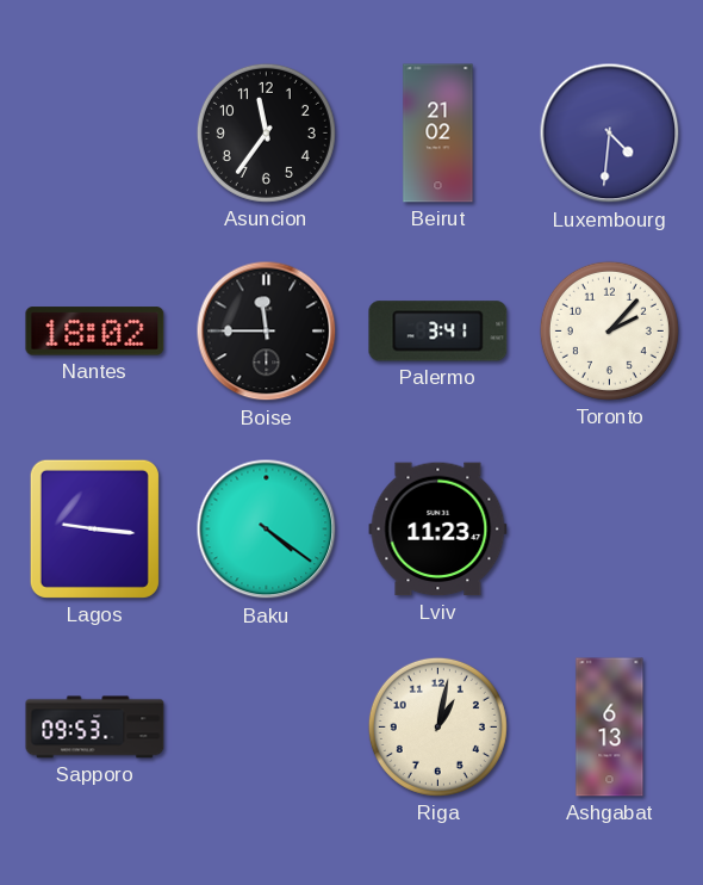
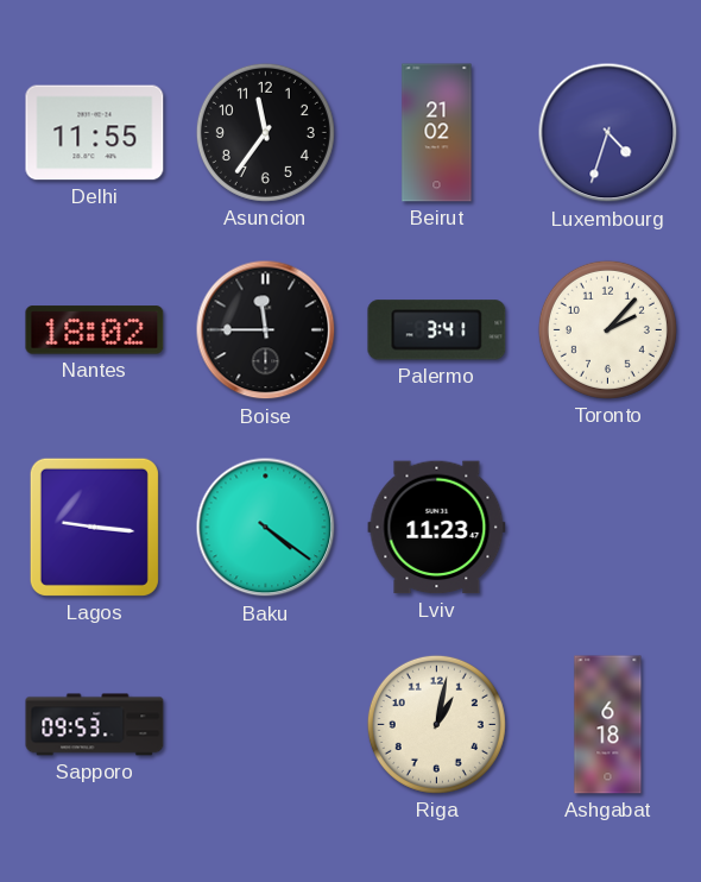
Delhi: none -> 11:55 (95, 133)
Luxembourg: 4:31 -> 4:33 (608, 133)
Ashgabat: 6:13 -> 6:18 (608, 725)
